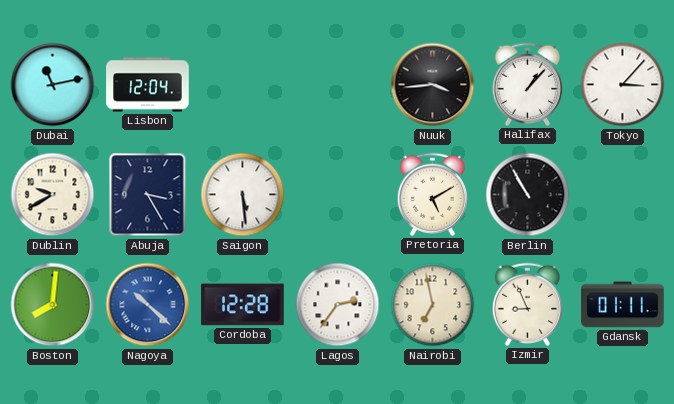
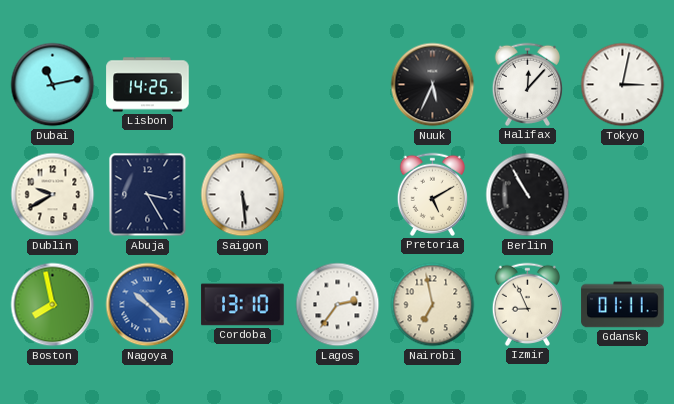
Lisbon: 12:04 -> 14:25 (148, 85)
Nuuk: 3:44 -> 5:34 (433, 85)
Halifax: 1:07 -> 12:07 (527, 84)
Tokyo: 3:07 -> 3:02 (623, 85)
Boston: 8:01 -> 7:58 (53, 305)
Cordoba: 12:28 -> 13:10 (243, 305)
